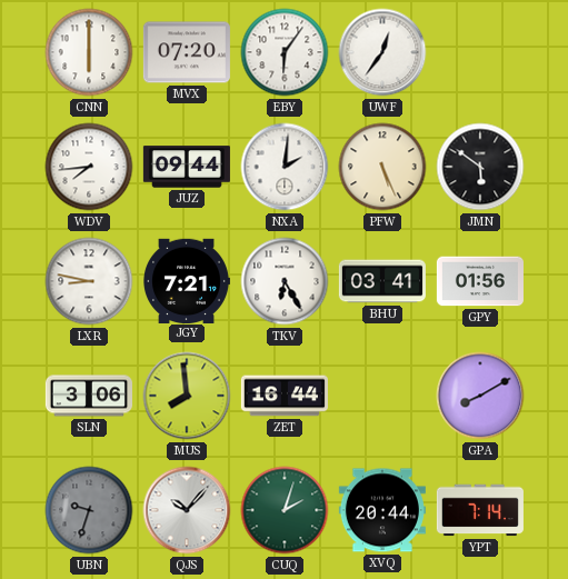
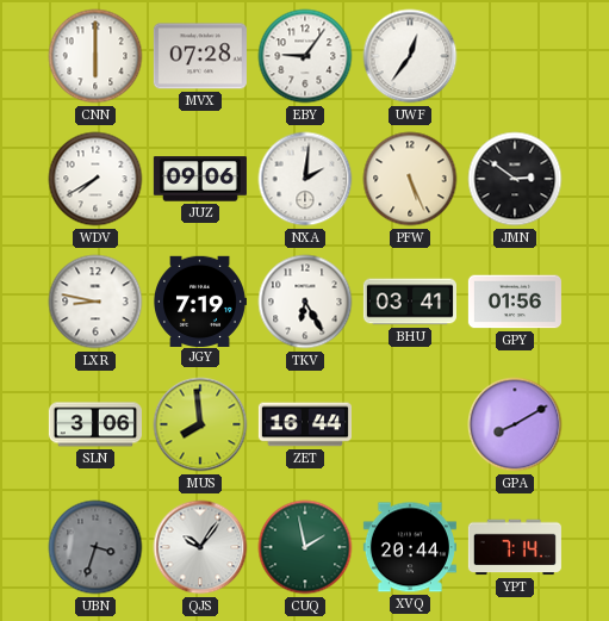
MVX: 07:20 -> 07:28 (200, 56)
EBY: 6:06 -> 9:06 (305, 56)
WDV: 7:44 -> 7:40 (95, 179)
JUZ: 09:44 -> 09:06 (200, 179)
JMN: 5:51 -> 2:51 (515, 179)
JGY: 7:21 -> 7:19 (200, 300)
UBN: 9:33 -> 3:33 (95, 547)
QJS: 10:07 -> 10:06 (200, 547)
CUQ: 2:03 -> 1:58 (305, 547)
